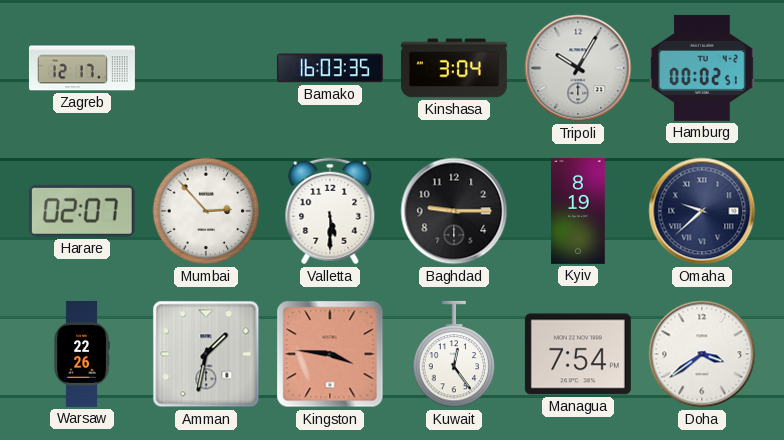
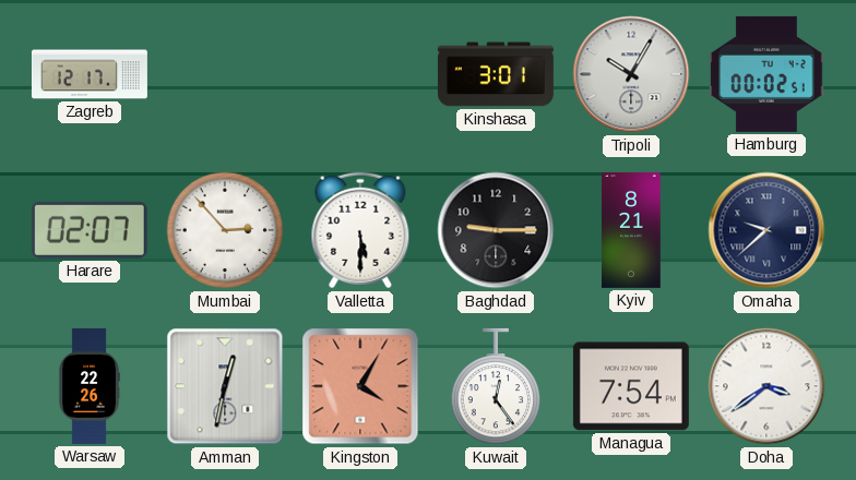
Bamako: 16:03 -> none (330, 68)
Kinshasa: 3:04 -> 3:01 (496, 74)
Kyiv: 8:19 -> 8:21 (631, 230)
Amman: 1:32 -> 12:32 (225, 386)
Kingston: 3:46 -> 4:05 (360, 386)
